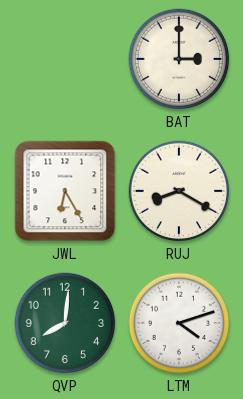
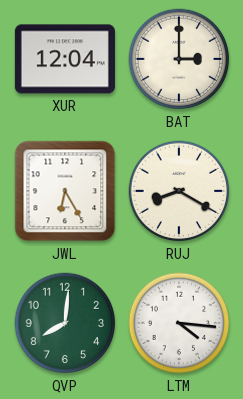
XUR: none -> 12:04 (65, 59)
LTM: 4:12 -> 4:16 (179, 323)
